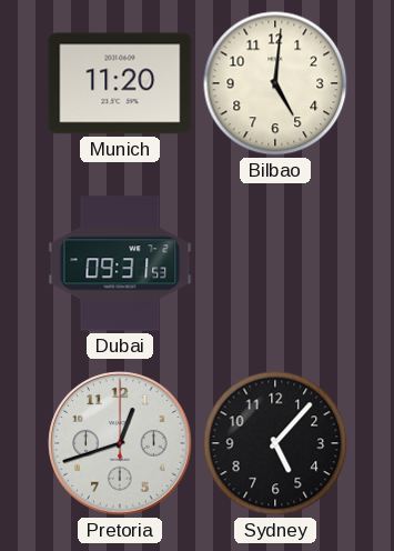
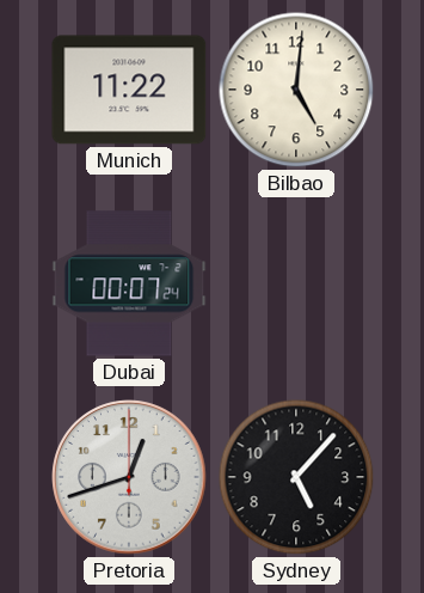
Munich: 11:20 -> 11:22 (129, 90)
Dubai: 09:31 -> 00:07 (129, 283)
